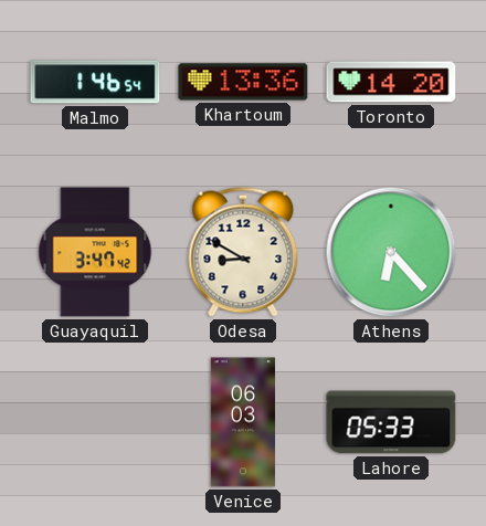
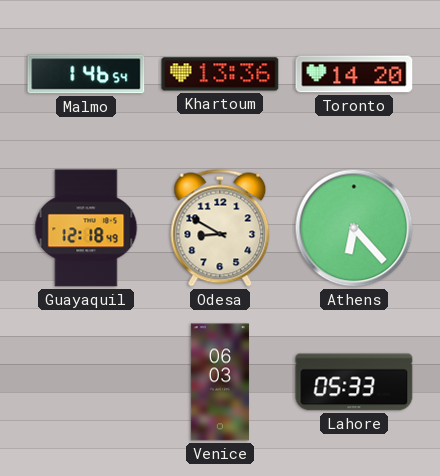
Guayaquil: 3:47 -> 12:18 (86, 228)
